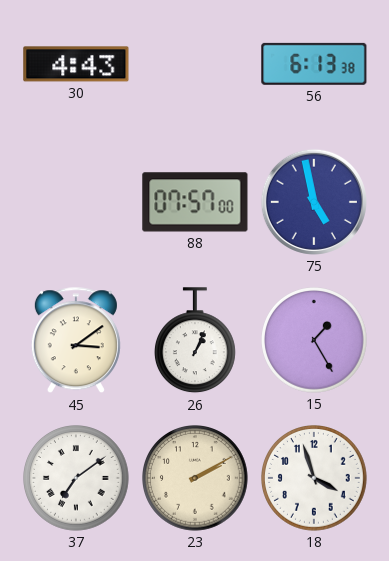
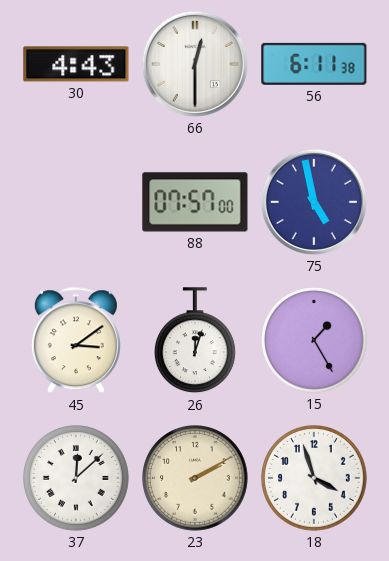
66: none -> 12:30 (195, 64)
56: 6:13 -> 6:11 (314, 64)
26: 1:04 -> 12:03 (196, 341)
37: 7:09 -> 12:08 (77, 479)
